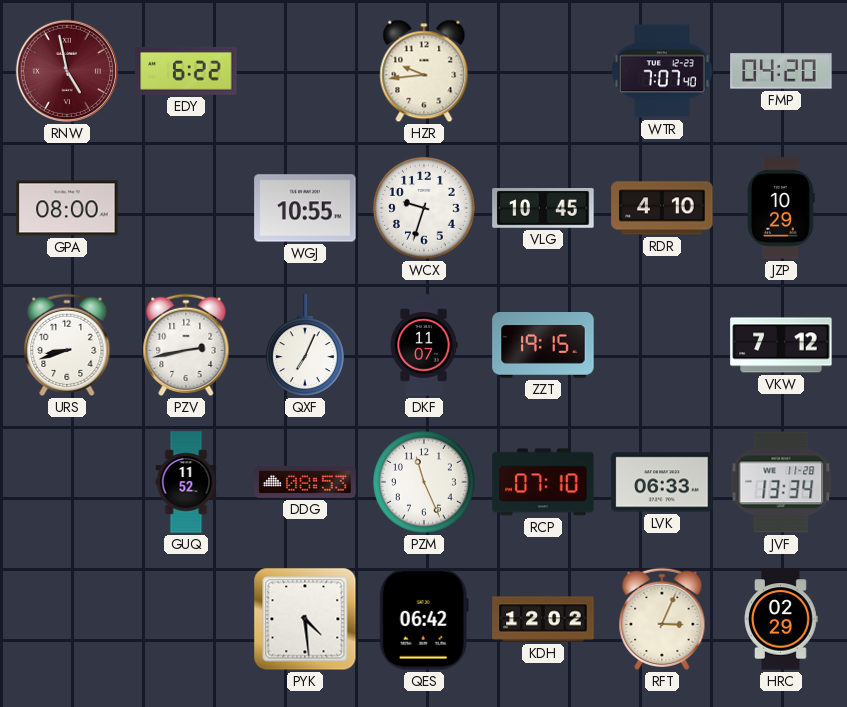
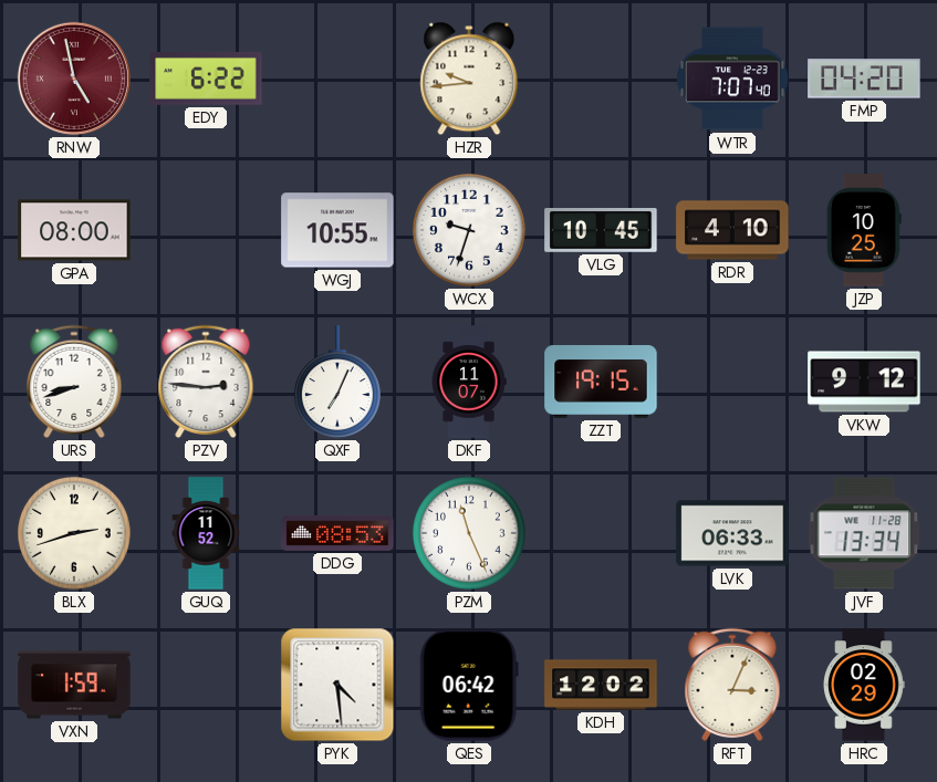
JZP: 10:29 -> 10:25 (864, 230)
PZV: 2:43 -> 2:46 (206, 382)
VKW: 7:12 -> 9:12 (864, 382)
BLX: none -> 2:42 (74, 533)
RCP: 07:10 -> none (543, 482)
VXN: none -> 1:59 (74, 685)
